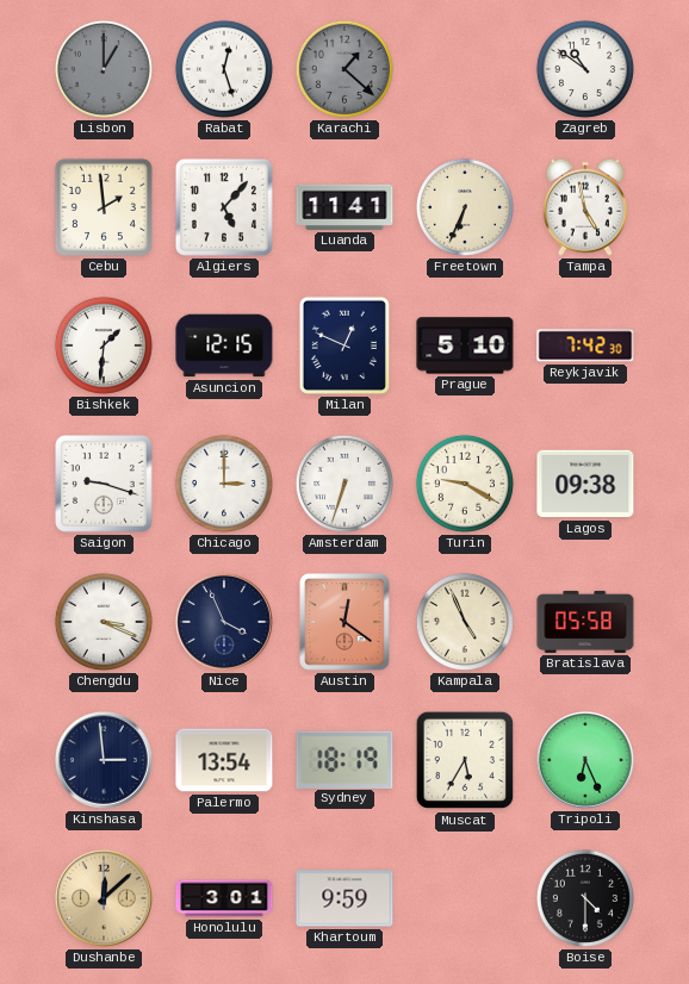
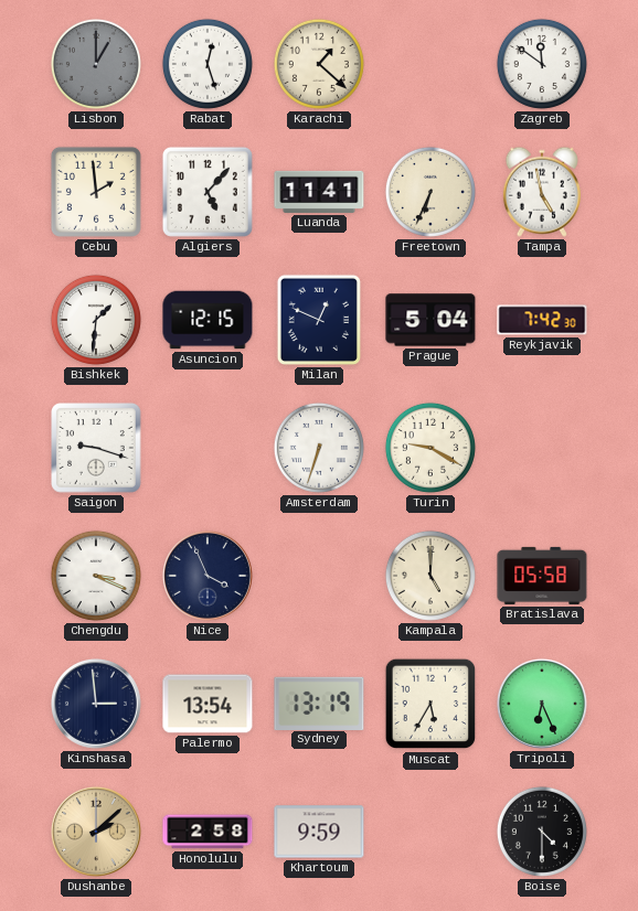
Karachi dial: grey -> cream (319, 64)
Zagreb: 10:51 -> 11:51 (542, 64)
Prague: 5:10 -> 5:04 (430, 320)
Chicago: 3:00 -> none (224, 484)
Lagos: 09:38 -> none (585, 484)
Austin: 12:21 -> none (344, 622)
Kampala: 4:56 -> 5:00 (430, 576)
Sydney: 18:19 -> 13:19 (319, 703)
Dushanbe: 12:08 -> 2:08 (96, 832)
Honolulu: 3:01 -> 2:58 (208, 832)
